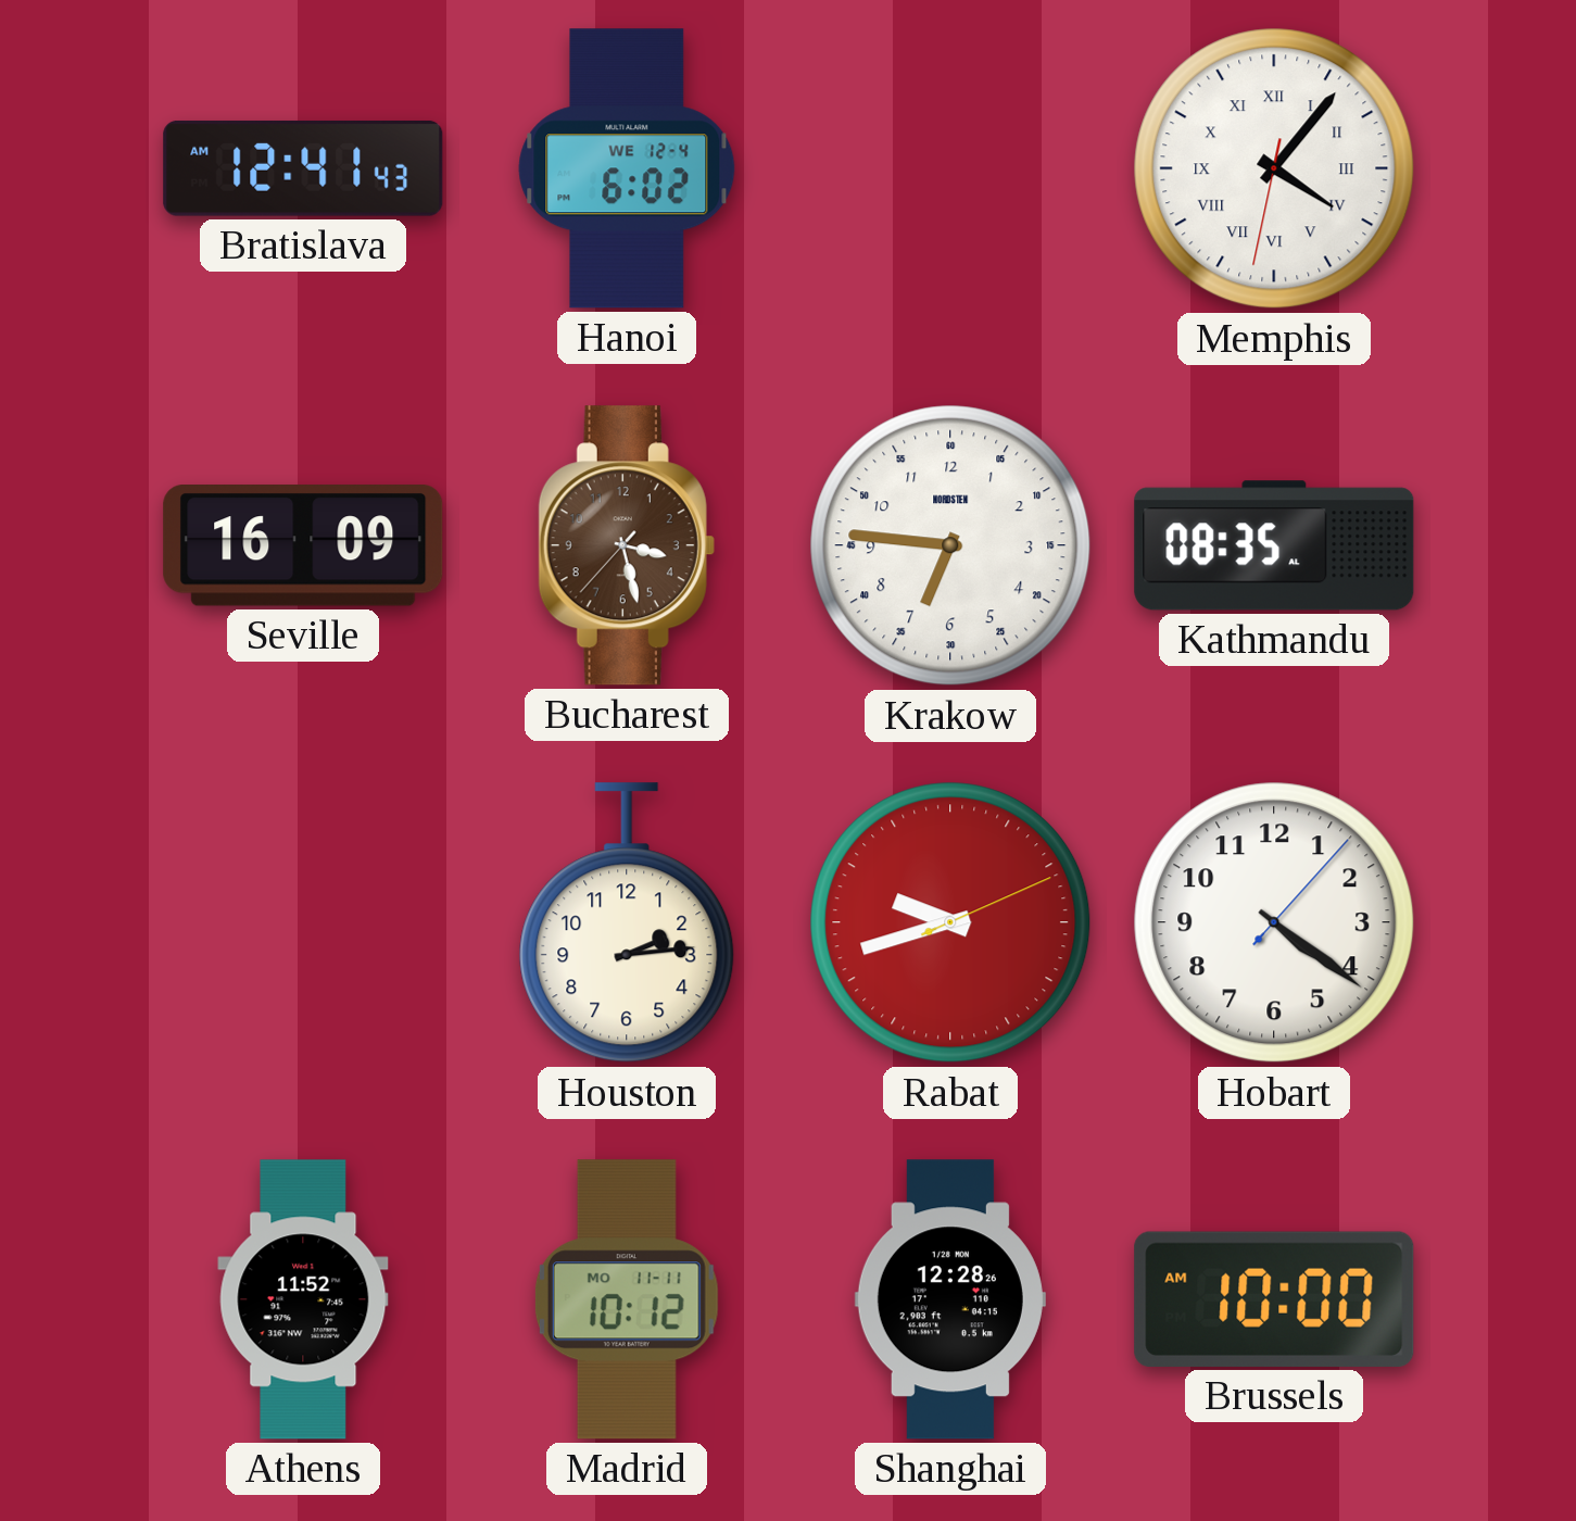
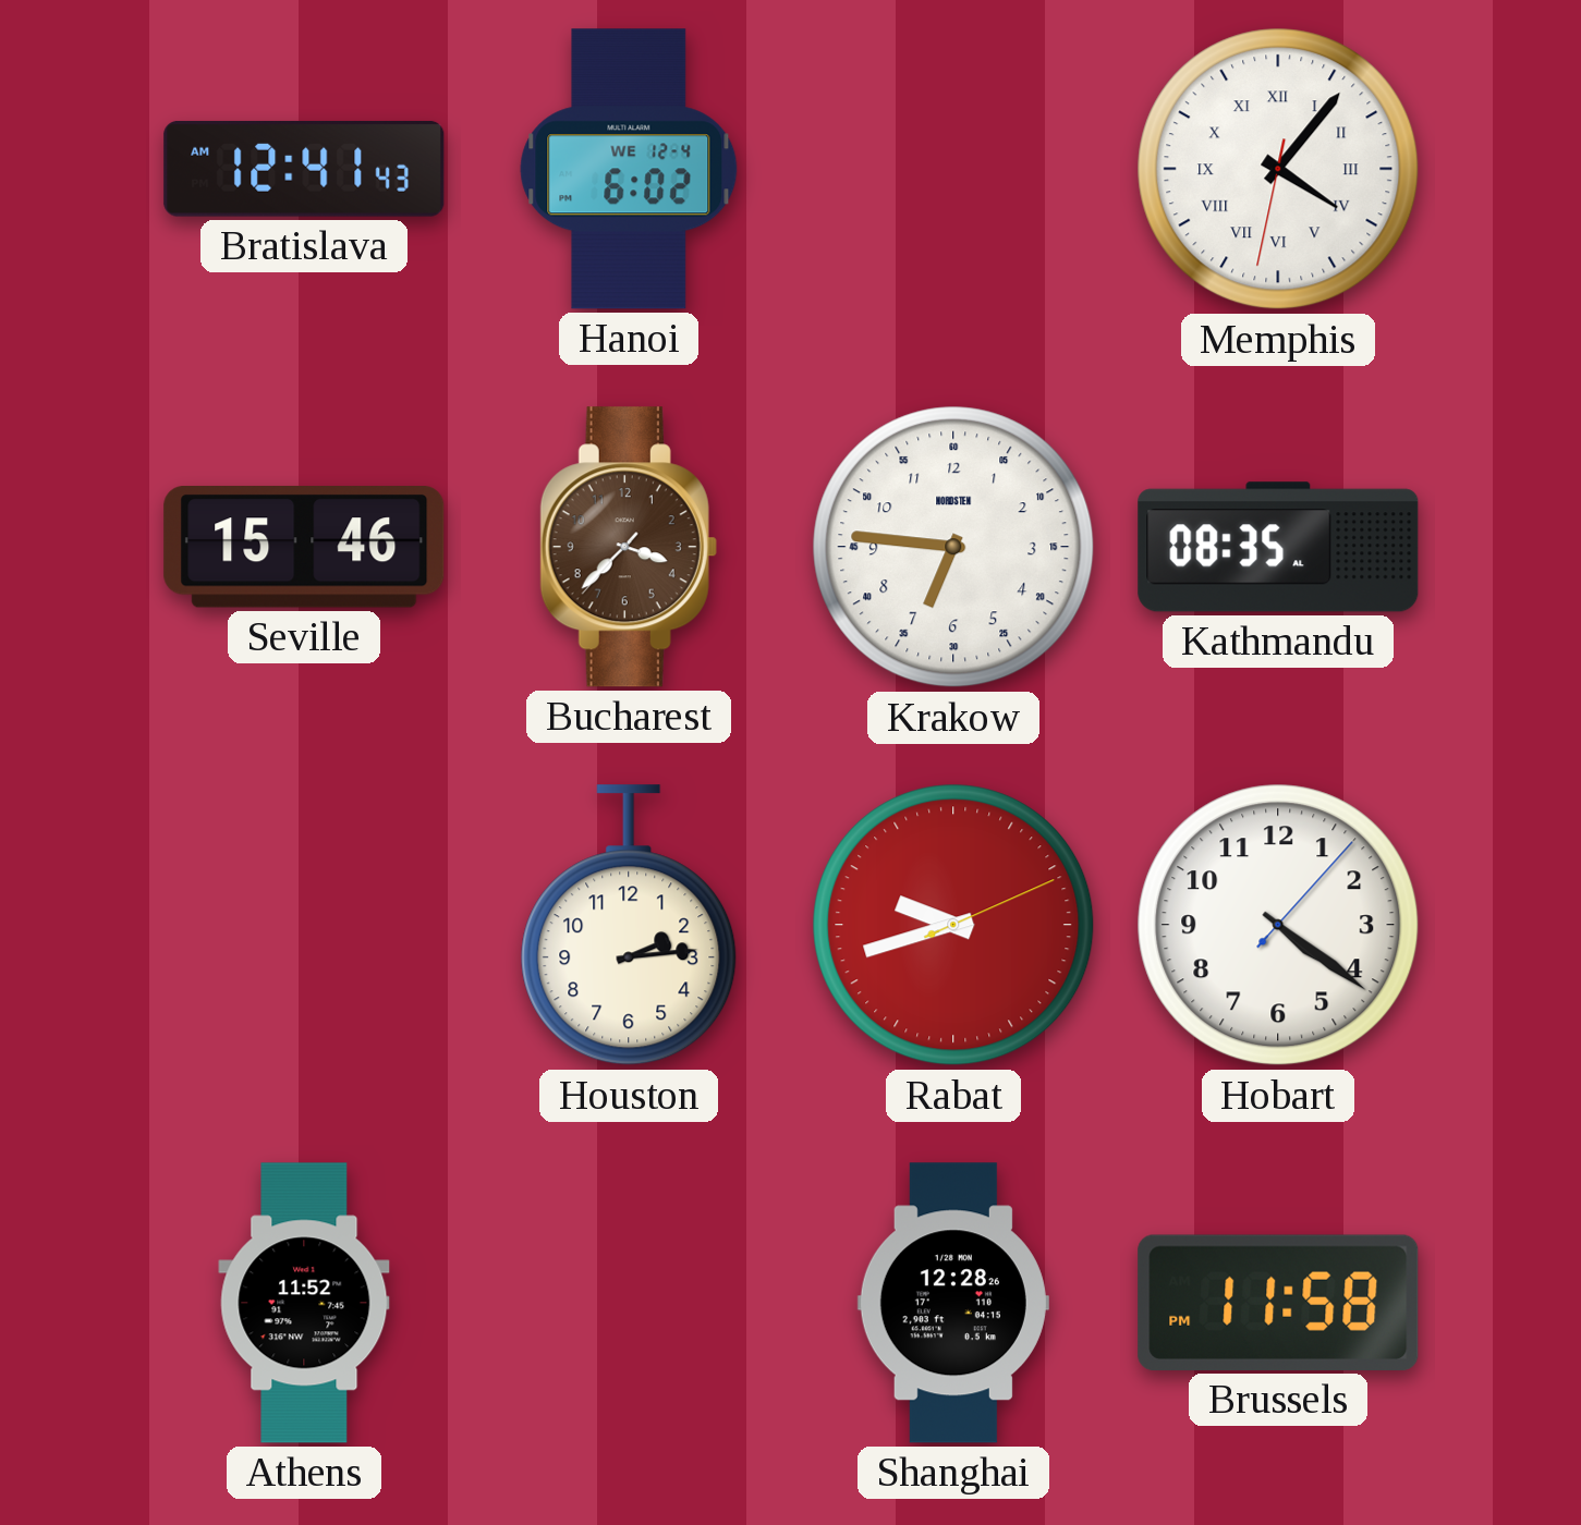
Seville: 16:09 -> 15:46 (304, 548)
Bucharest: 3:27 -> 3:37 (629, 547)
Madrid: 10:12 -> none (627, 1299)
Brussels: 10:00 -> 11:58 (1278, 1303)
